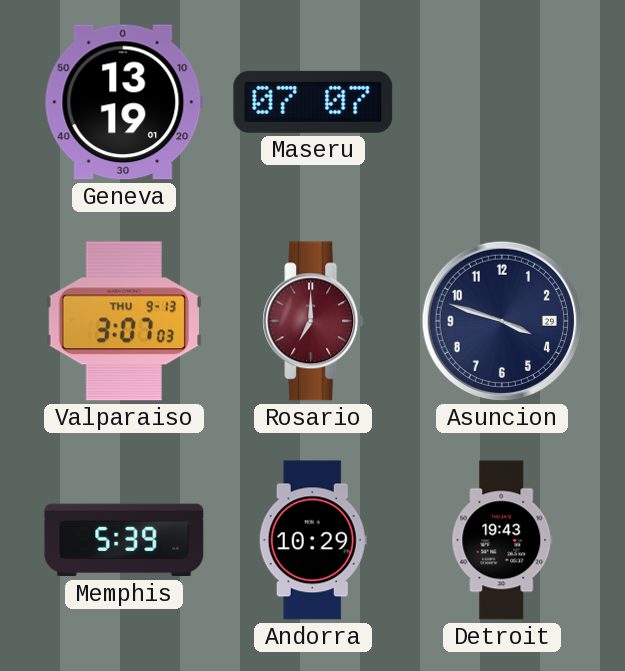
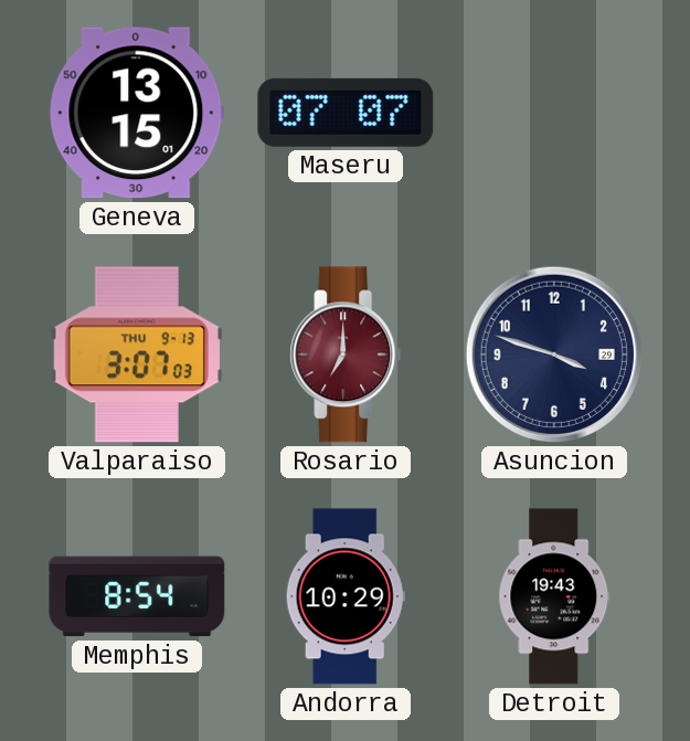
Geneva: 13:19 -> 13:15 (137, 113)
Memphis: 5:39 -> 8:54 (137, 596)
